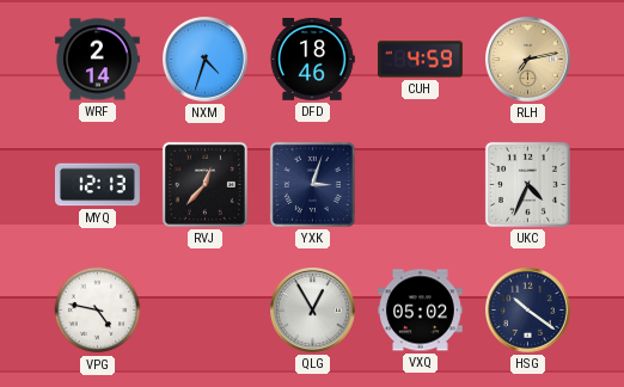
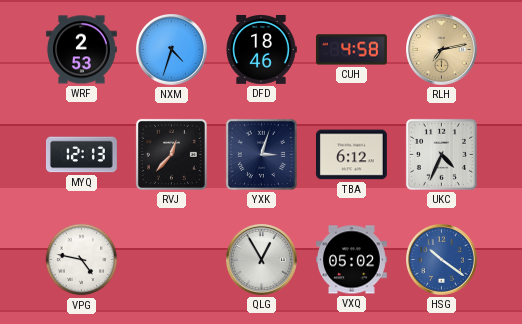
WRF: 2:14 -> 2:53 (82, 50)
CUH: 4:59 -> 4:58 (351, 50)
TBA: none -> 6:12 (352, 155)
HSG dial: navy -> blue (442, 260)
